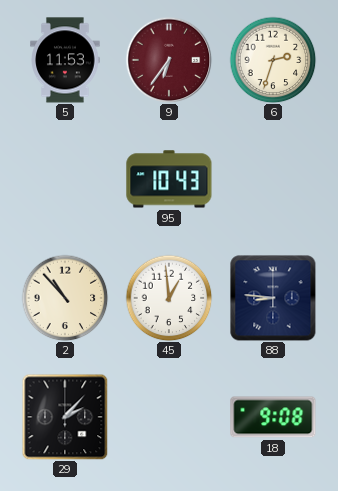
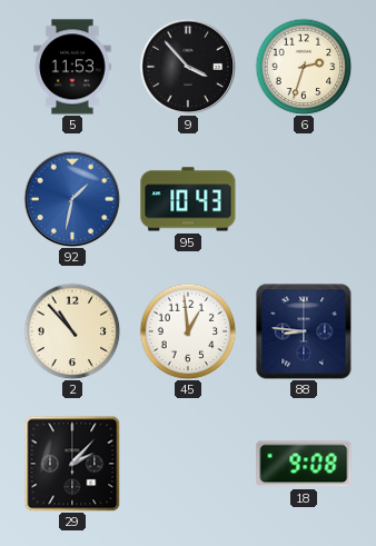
9: 6:36 -> 3:53 (188, 67)
9 dial: burgundy -> black (188, 67)
92: none -> 1:32 (72, 199)
